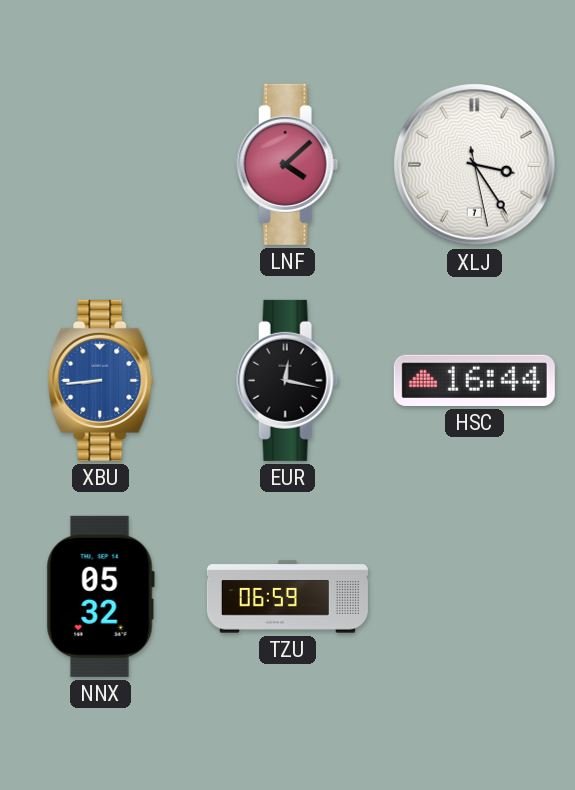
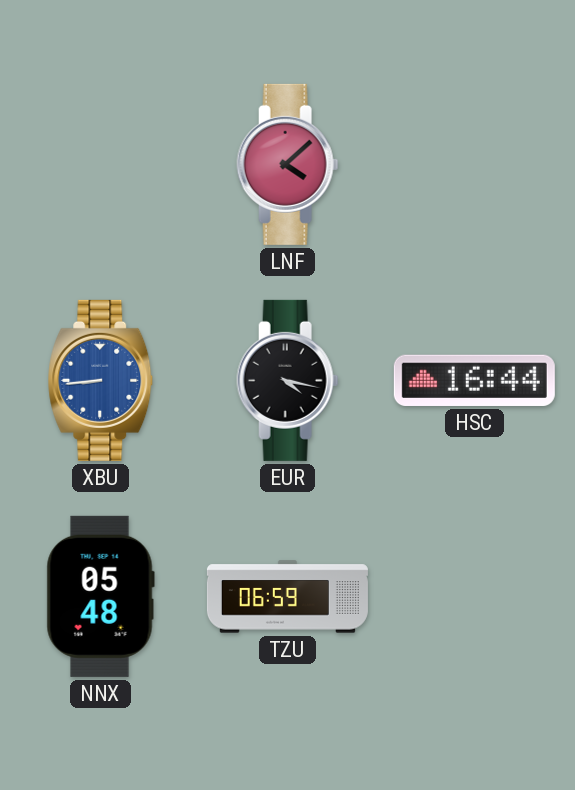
XLJ: 3:24 -> none (475, 165)
EUR: 12:17 -> 4:17 (288, 380)
NNX: 05:32 -> 05:48 (100, 596)
